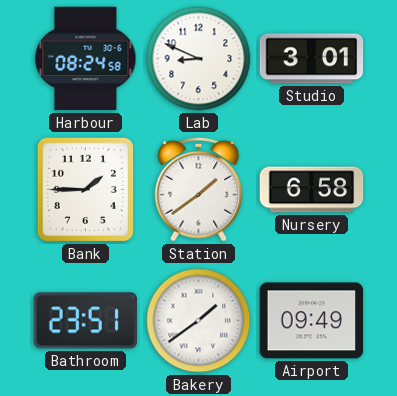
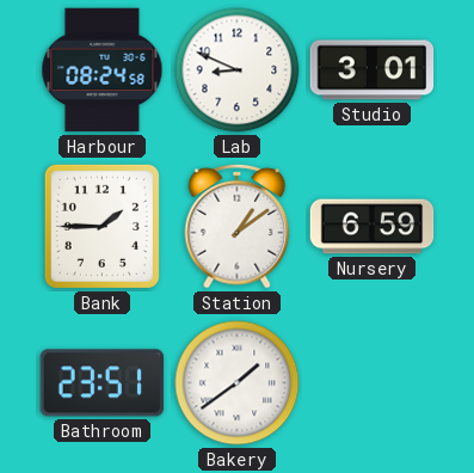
Station: 1:39 -> 1:09 (238, 226)
Nursery: 6:58 -> 6:59 (373, 227)
Airport: 09:49 -> none (312, 321)
